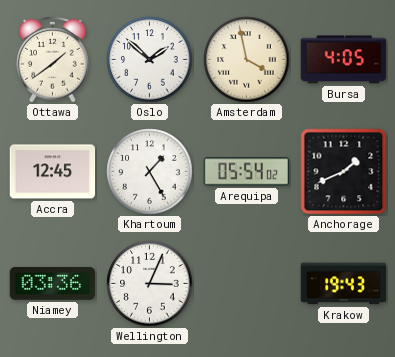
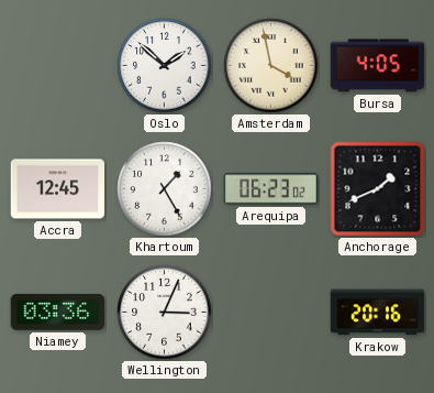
Ottawa: 1:39 -> none (53, 59)
Arequipa: 05:54 -> 06:23 (271, 189)
Krakow: 19:43 -> 20:16 (378, 313)
